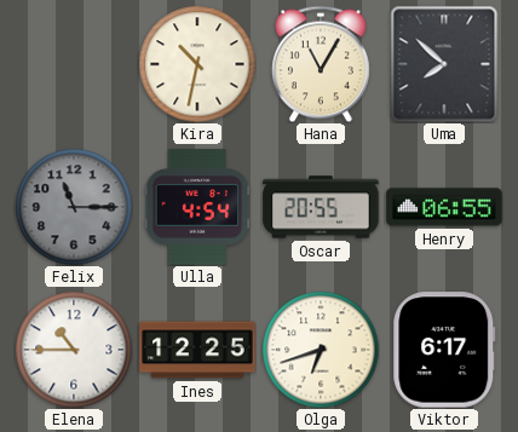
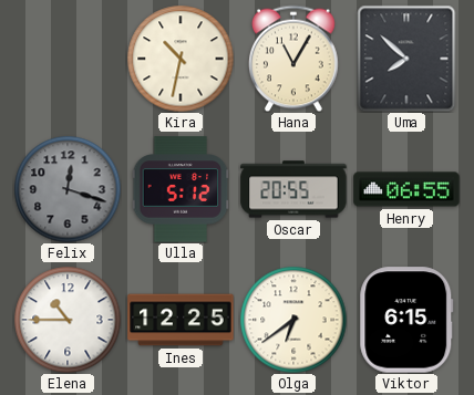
Felix: 11:15 -> 12:18 (68, 189)
Ulla: 4:54 -> 5:12 (181, 189)
Olga: 6:42 -> 6:39 (293, 320)
Viktor: 6:17 -> 6:15 (406, 320)
